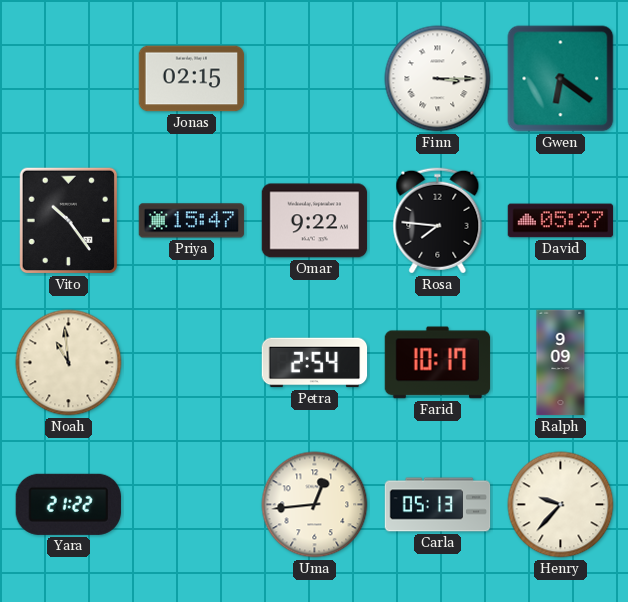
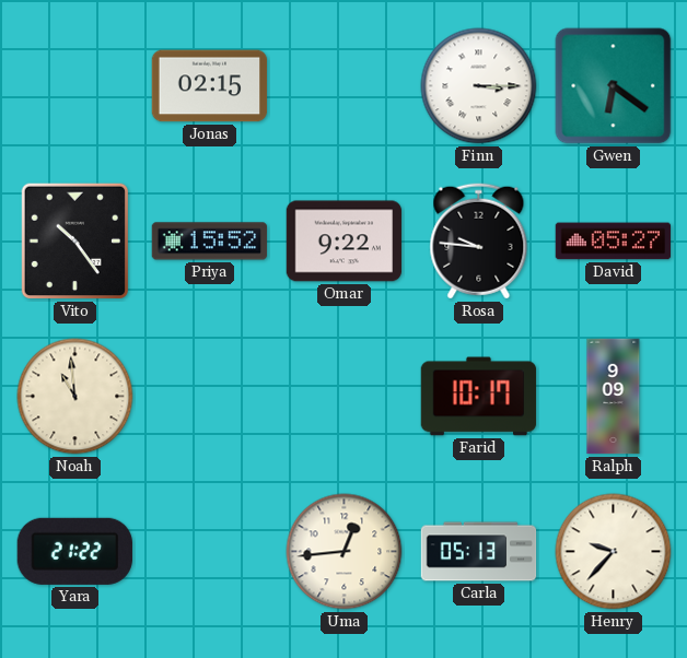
Priya: 15:47 -> 15:52 (210, 242)
Rosa: 7:46 -> 9:46 (479, 242)
Petra: 2:54 -> none (315, 363)
